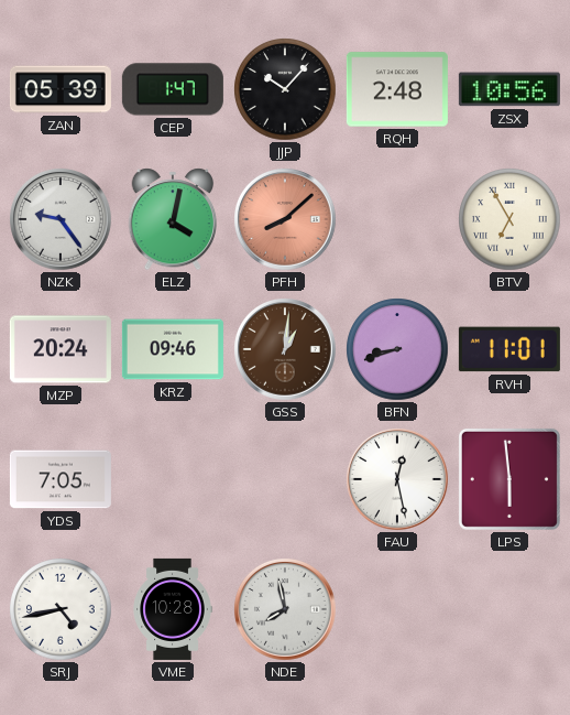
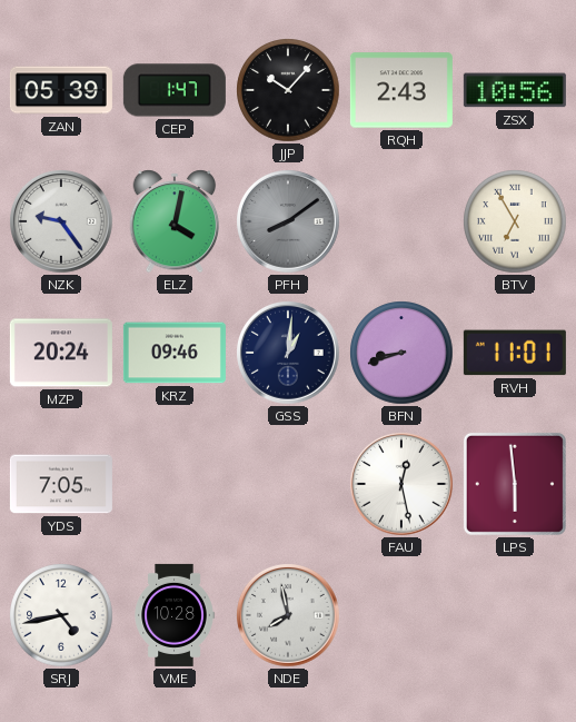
RQH: 2:48 -> 2:43 (401, 90)
PFH: 8:08 -> 8:09 (289, 222)
PFH dial: salmon -> grey (289, 222)
GSS dial: brown -> navy (289, 354)
